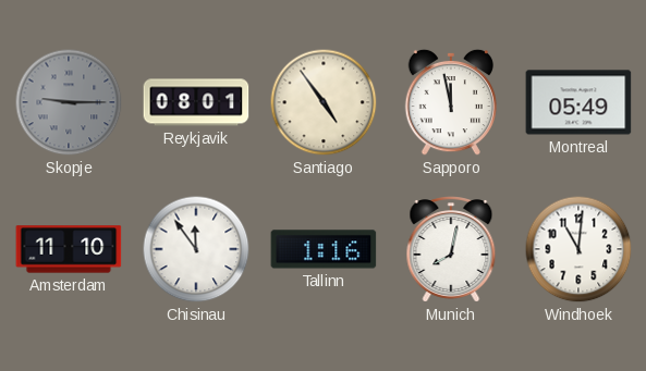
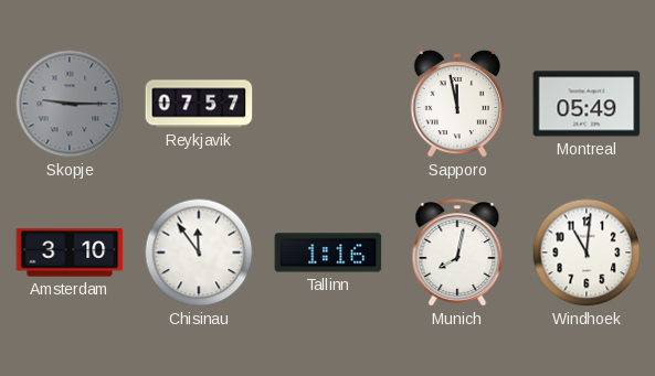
Reykjavik: 08:01 -> 07:57 (199, 104)
Santiago: 4:54 -> none (324, 102)
Amsterdam: 11:10 -> 3:10 (70, 253)
